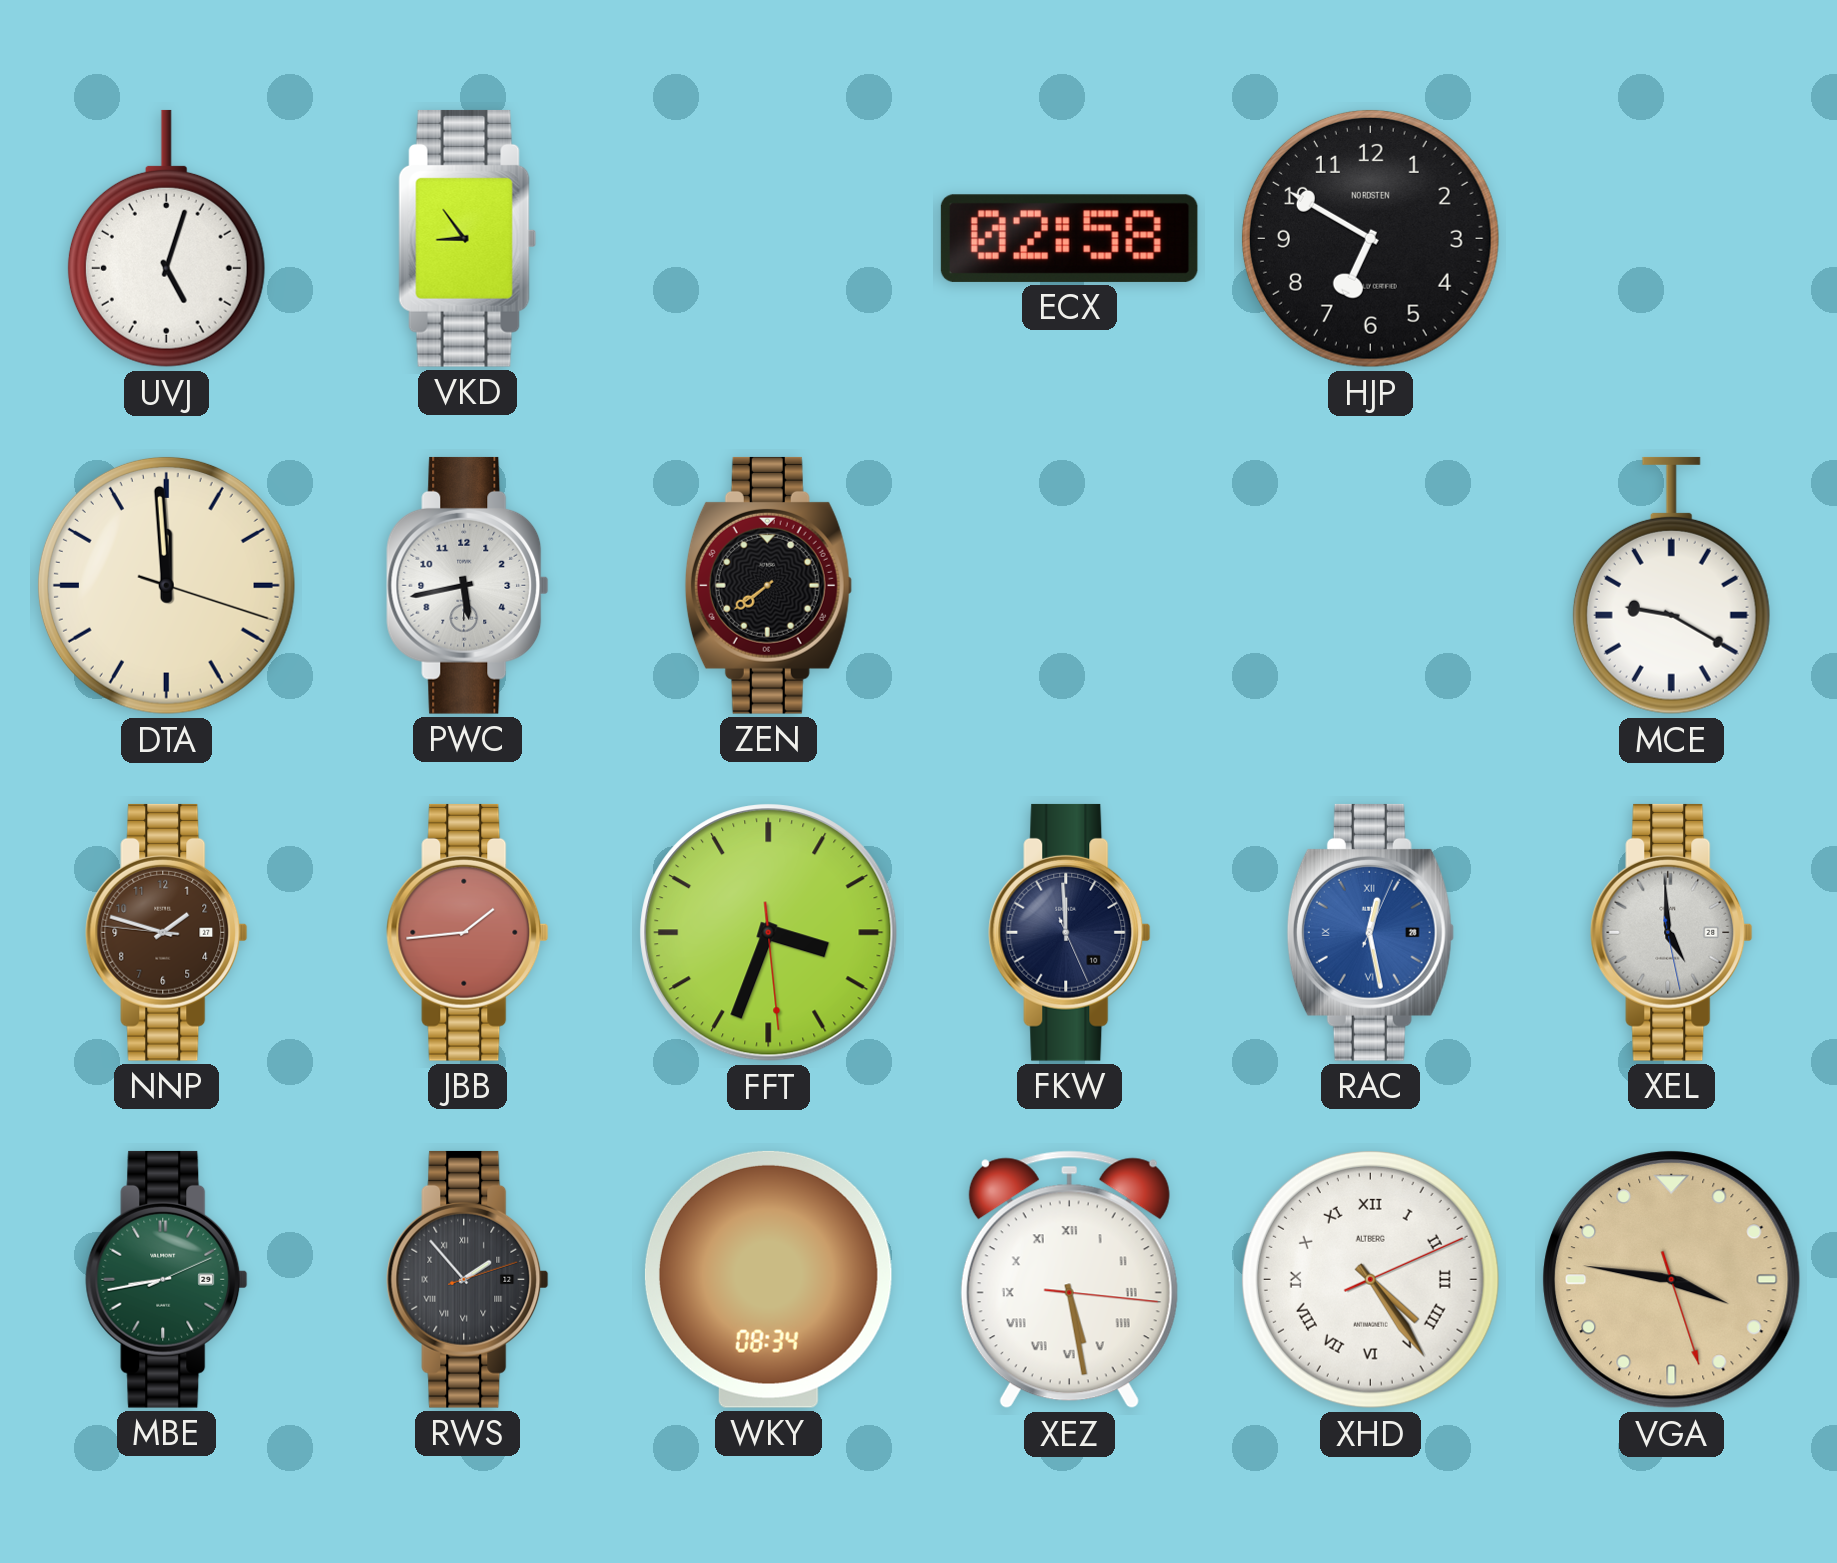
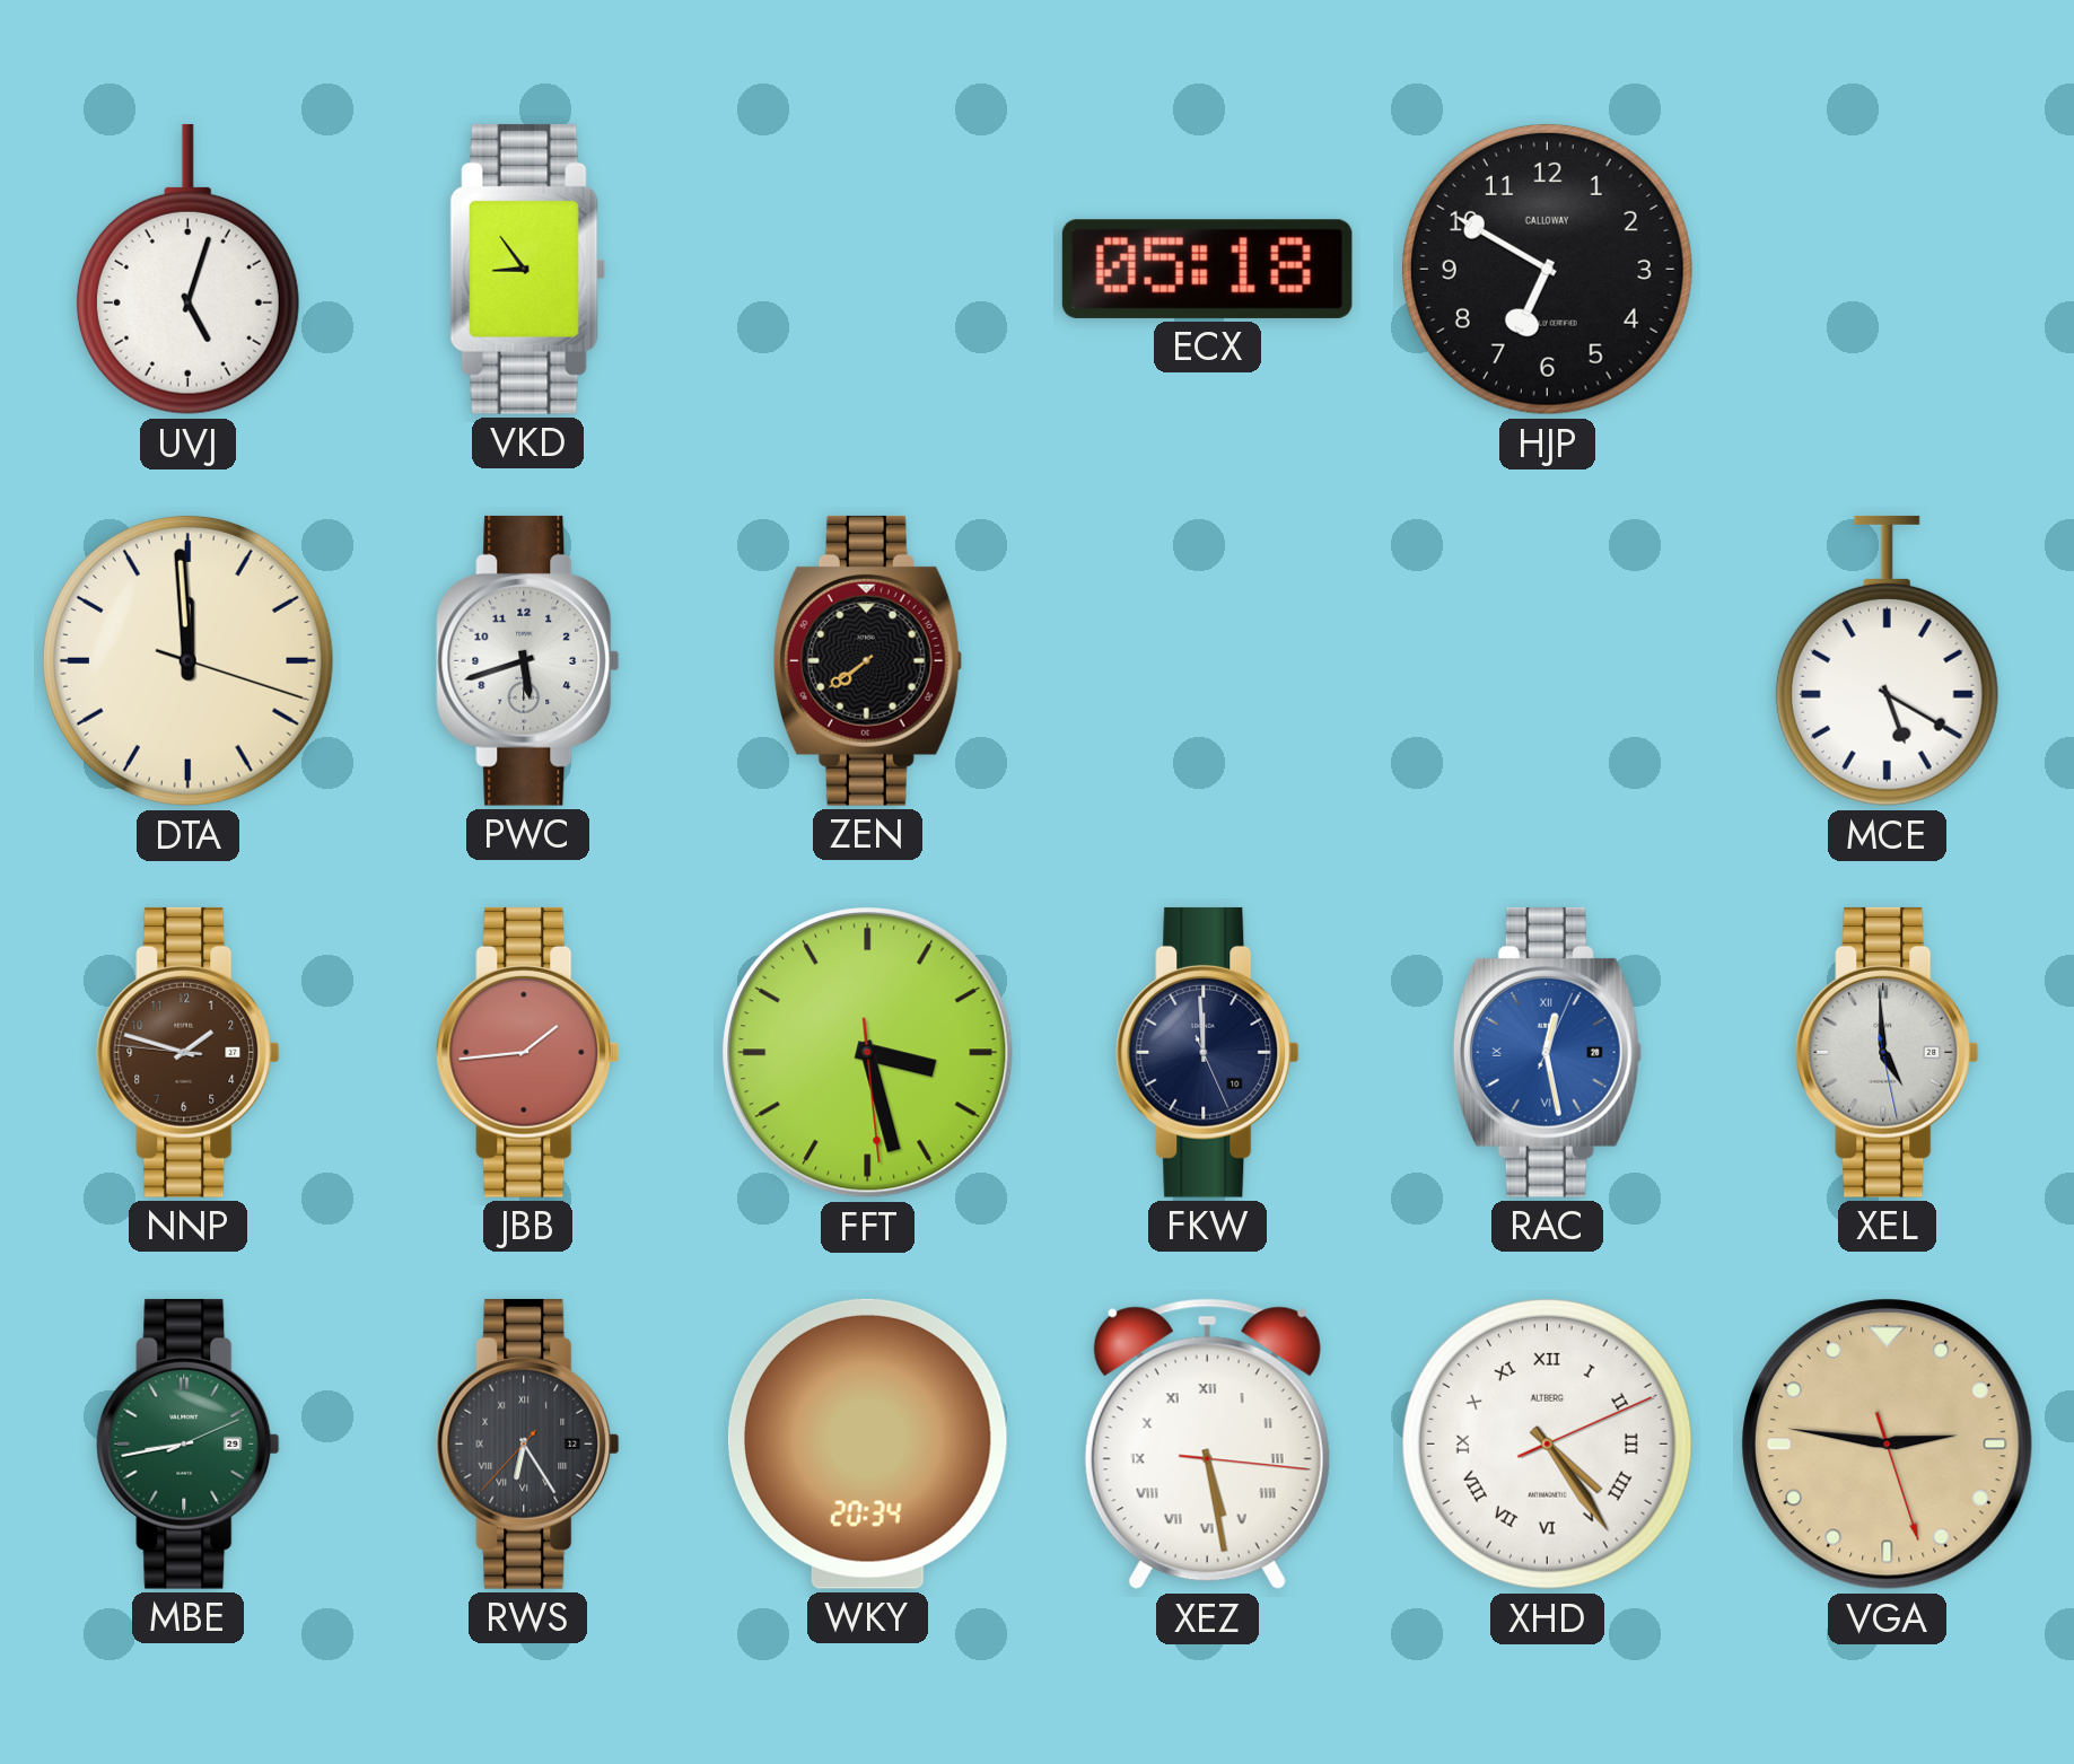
ECX: 02:58 -> 05:18 (1207, 269)
HJP brand: NORDSTEN -> CALLOWAY (1547, 269)
PWC: 5:43 -> 5:42 (528, 660)
MCE: 9:20 -> 5:20 (1887, 661)
FFT: 3:33 -> 3:27 (868, 1053)
RWS: 1:53 -> 6:24 (528, 1443)
WKY: 08:34 -> 20:34 (867, 1443)
VGA: 3:46 -> 2:46 (1888, 1445)
